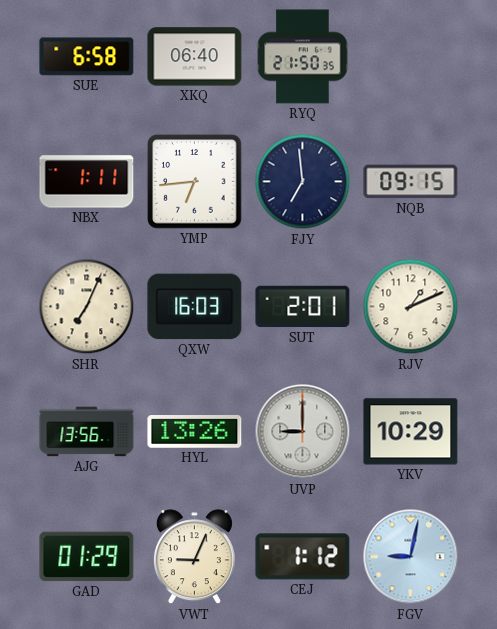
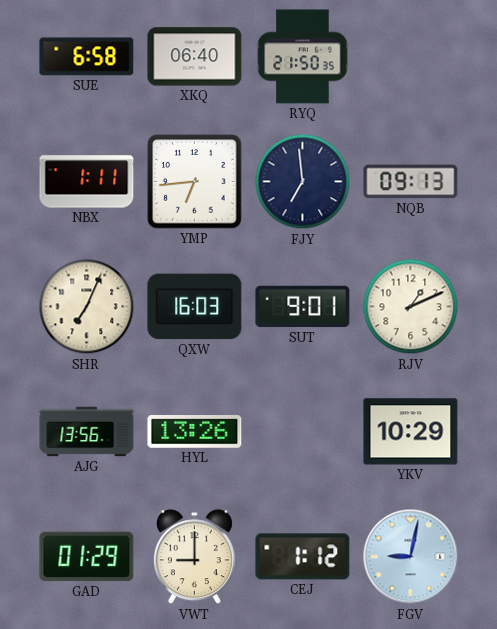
NQB: 09:15 -> 09:13 (411, 182)
SUT: 2:01 -> 9:01 (303, 307)
UVP: 9:00 -> none (303, 432)
VWT: 9:04 -> 9:00 (194, 557)
